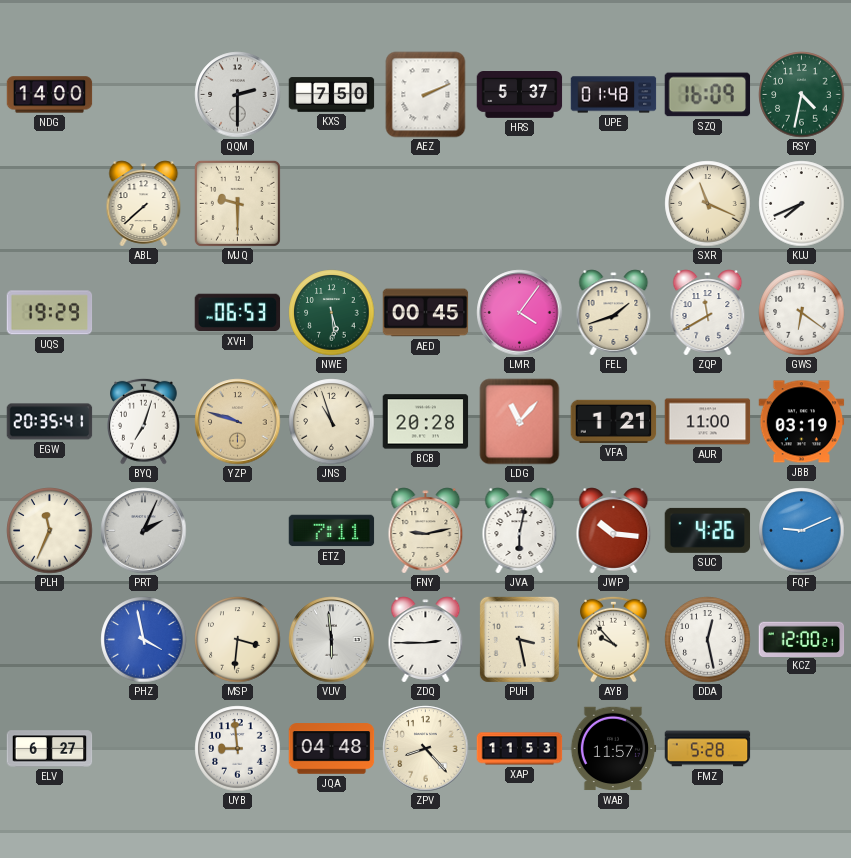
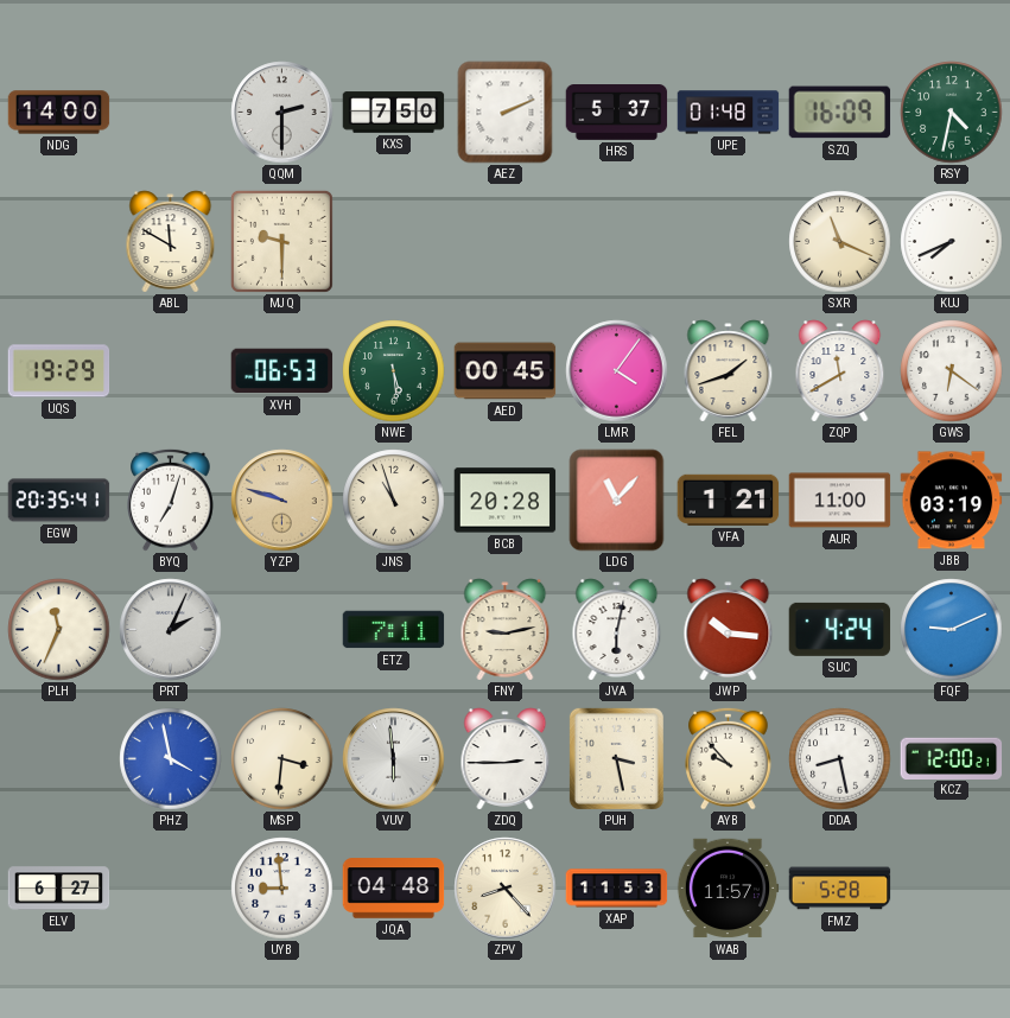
ABL: 7:38 -> 11:50 (171, 242)
SUC: 4:26 -> 4:24 (840, 629)
DDA: 12:28 -> 8:28 (840, 759)
